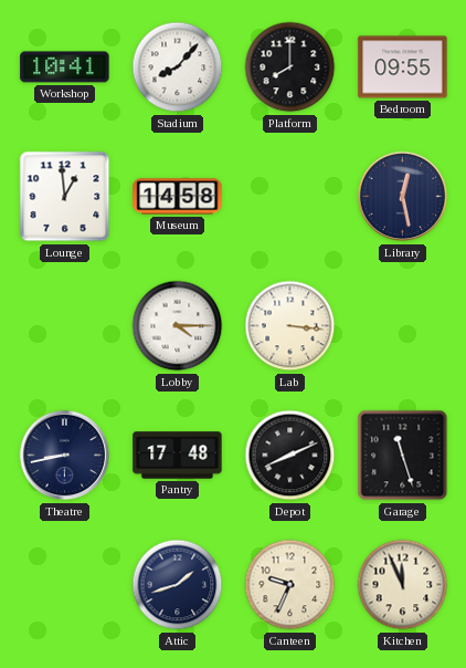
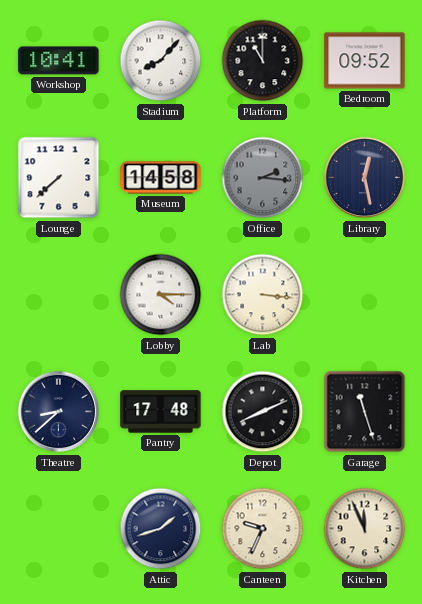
Platform: 8:00 -> 11:00 (263, 61)
Bedroom: 09:55 -> 09:52 (365, 61)
Lounge: 12:59 -> 7:38 (59, 178)
Office: none -> 2:16 (263, 178)
Theatre: 8:43 -> 8:38 (59, 412)
